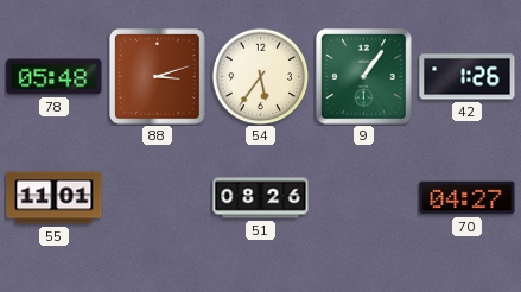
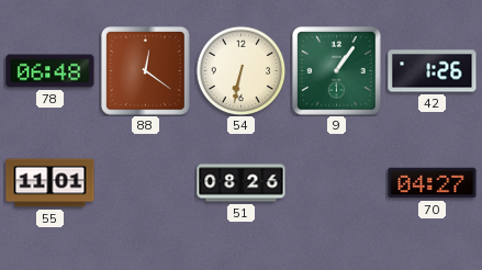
78: 05:48 -> 06:48 (51, 71)
88: 3:12 -> 12:21 (146, 71)
54: 5:36 -> 6:32 (240, 70)
